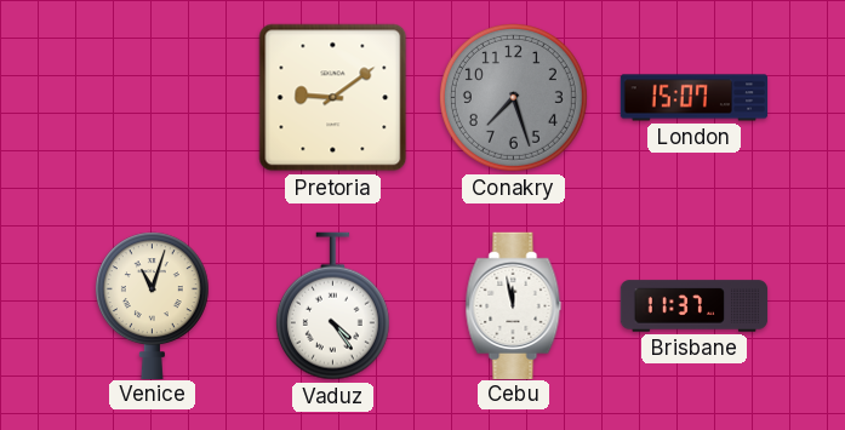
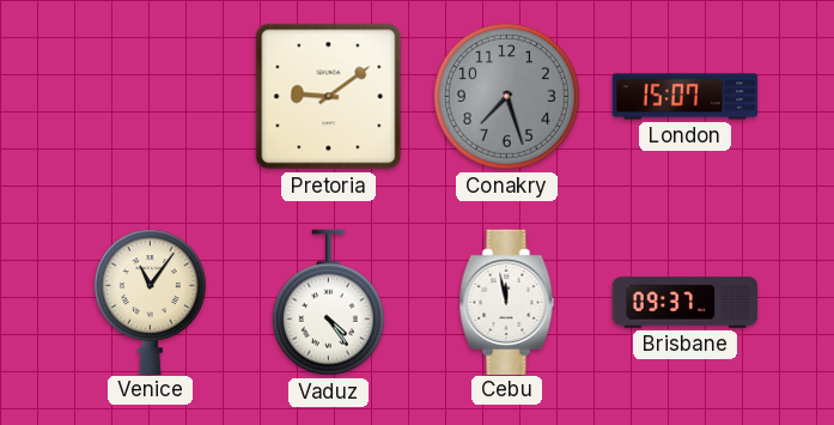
Venice: 11:03 -> 11:06 (150, 302)
Brisbane: 11:37 -> 09:37 (686, 303)
